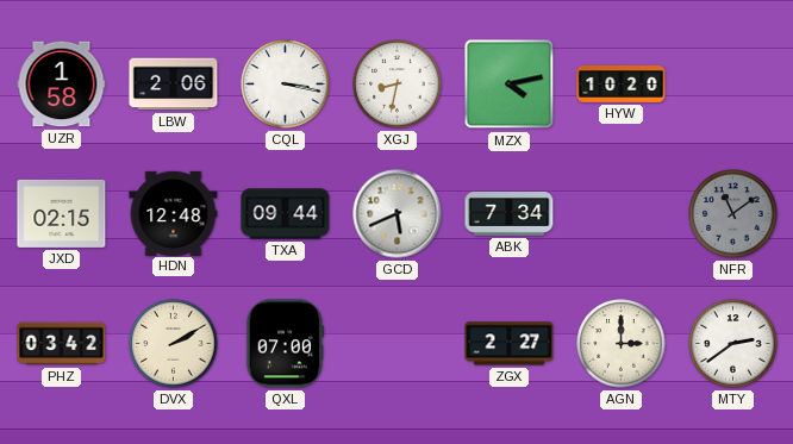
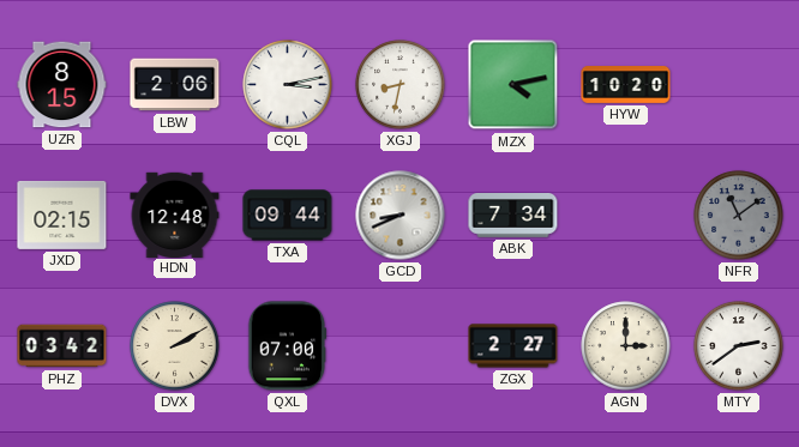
UZR: 1:58 -> 8:15 (62, 85)
CQL: 3:17 -> 3:13 (288, 85)
GCD: 5:41 -> 8:41 (401, 216)
